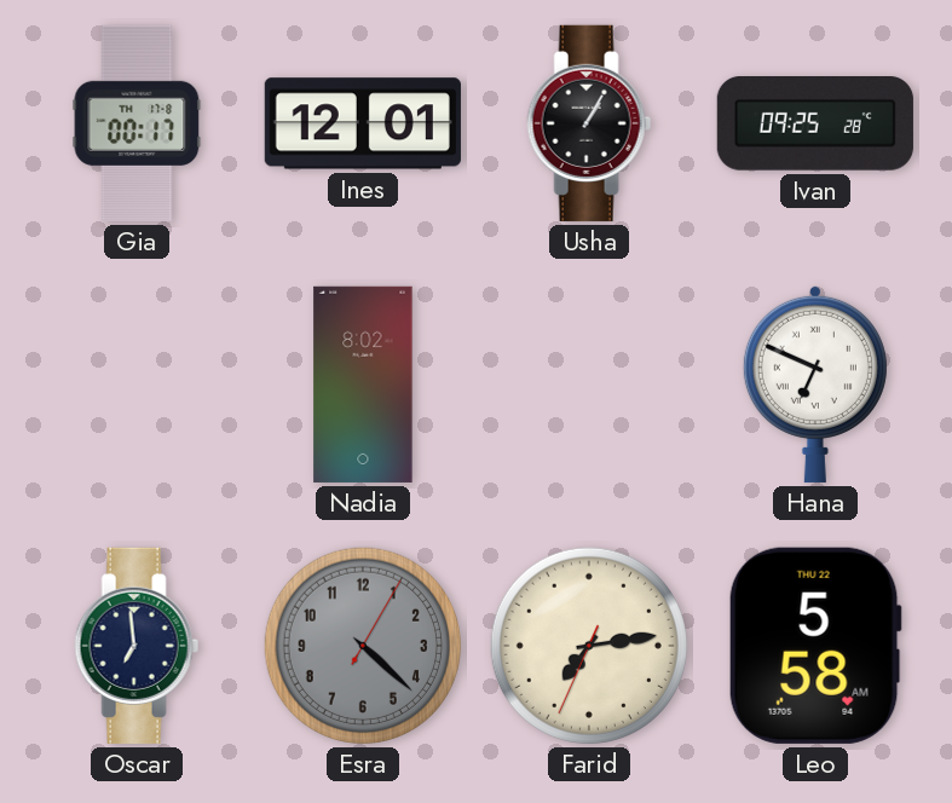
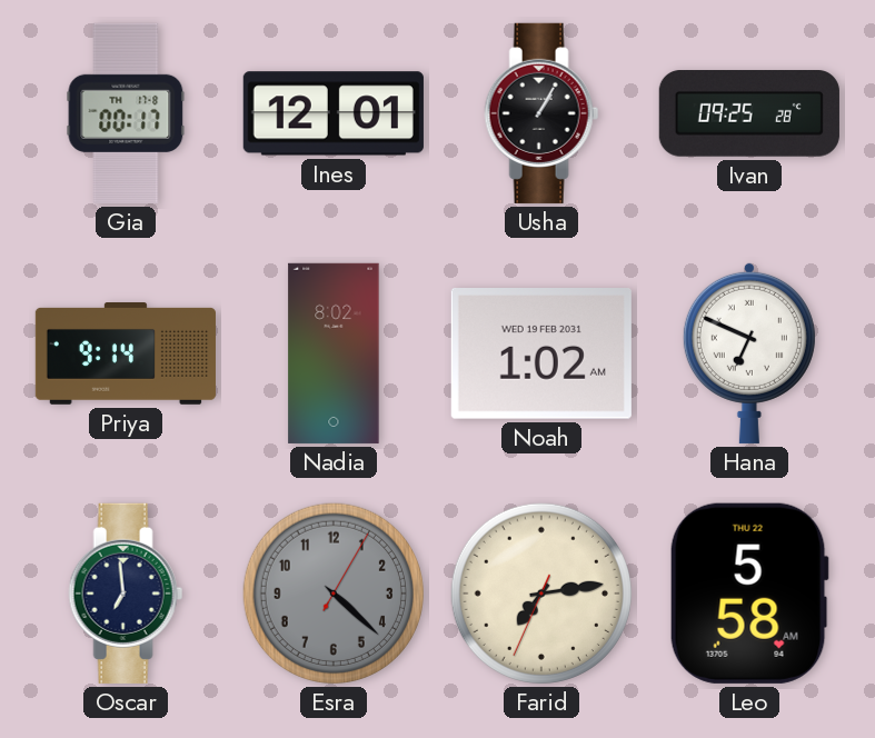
Priya: none -> 9:14 (126, 355)
Noah: none -> 1:02 (541, 355)
